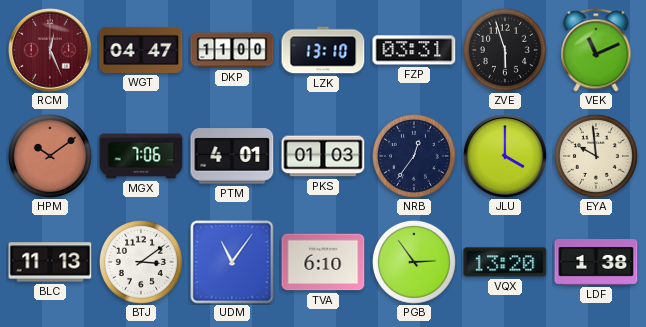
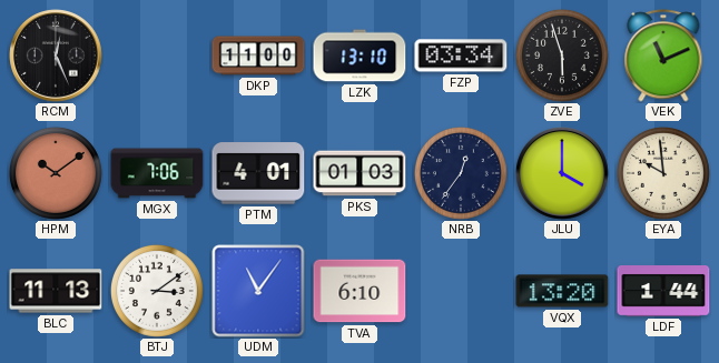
RCM dial: burgundy -> black (56, 56)
WGT: 04:47 -> none (141, 50)
FZP: 03:31 -> 03:34 (461, 56)
PGB: 2:54 -> none (414, 262)
LDF: 1:38 -> 1:44 (663, 291)
